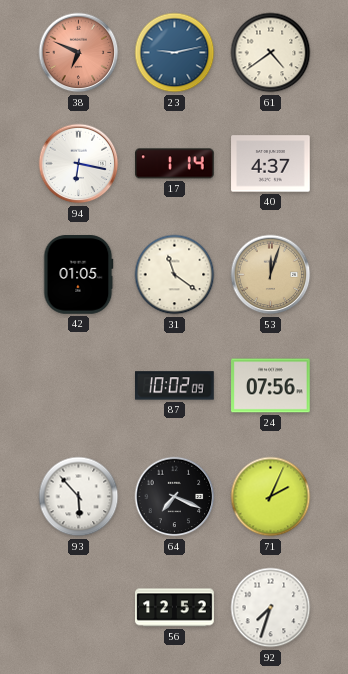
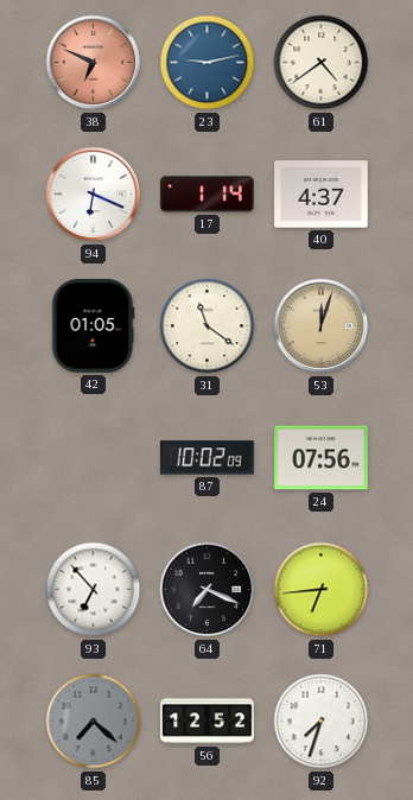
94: 6:17 -> 6:19 (94, 195)
93: 5:53 -> 6:53 (94, 590)
71: 2:04 -> 6:44 (322, 590)
85: none -> 7:22 (94, 722)
